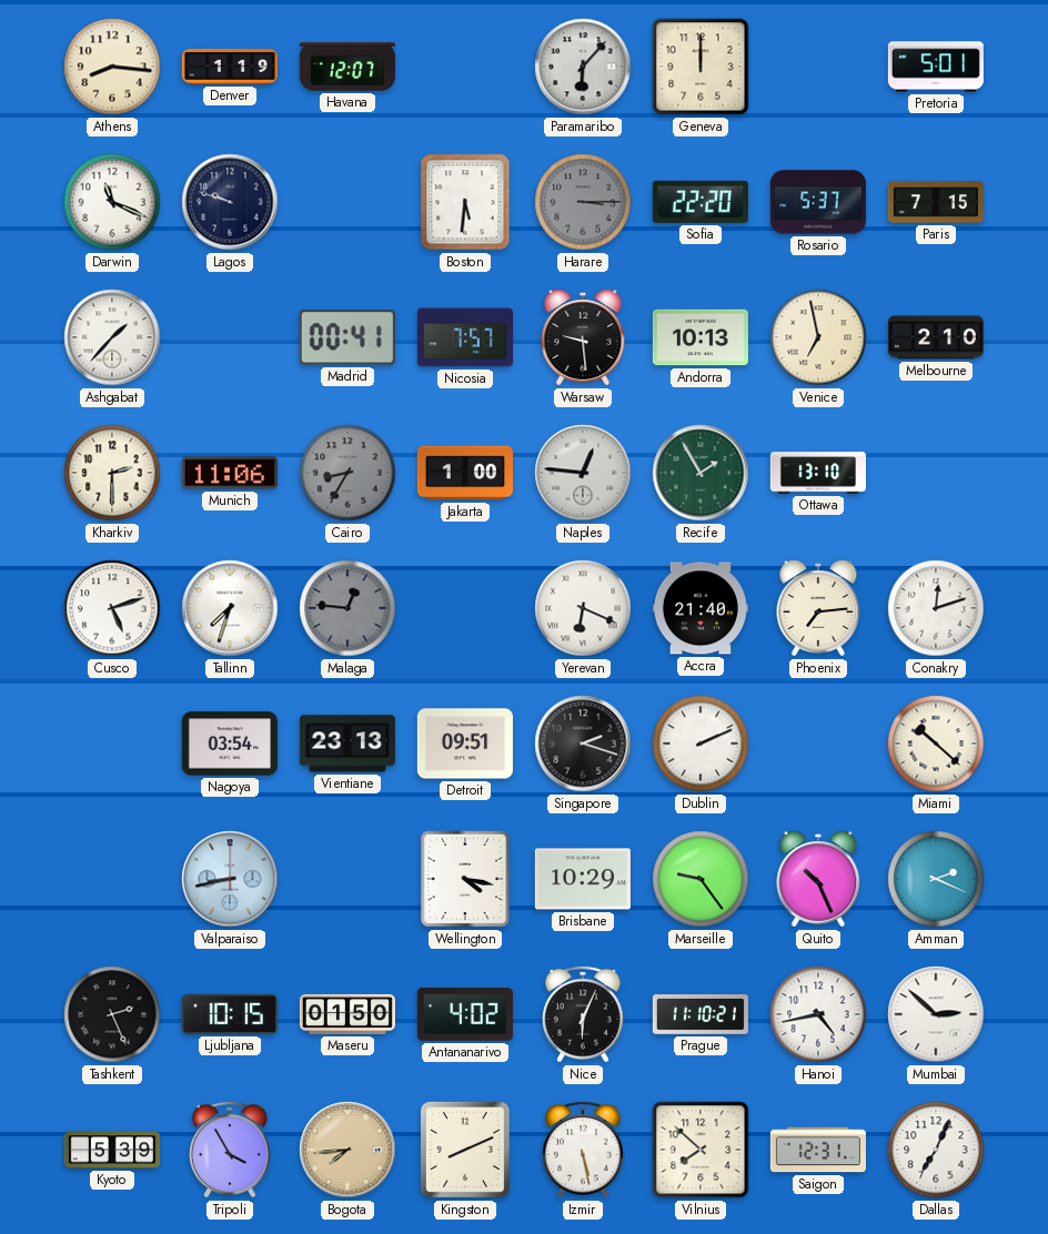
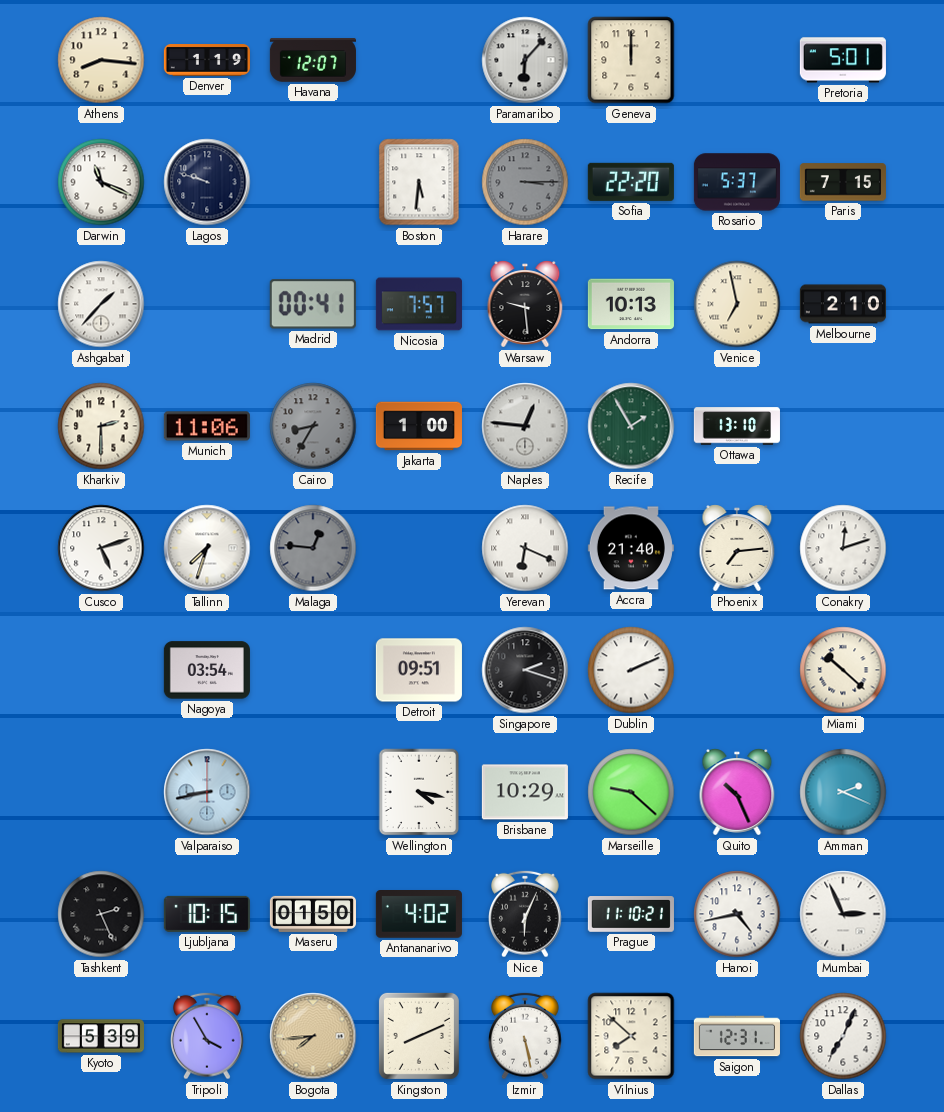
Vientiane: 23:13 -> none (347, 744)
Marseille: 9:24 -> 9:22 (631, 792)
Mumbai: 2:52 -> 2:56 (843, 914)
